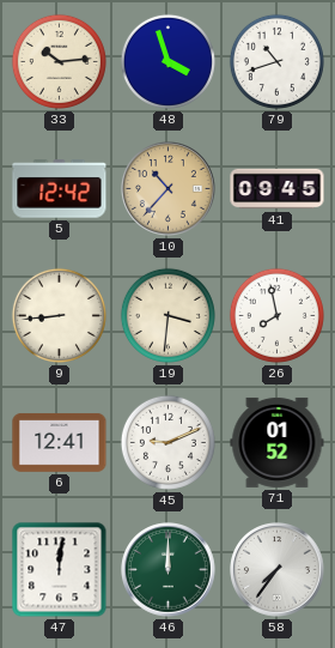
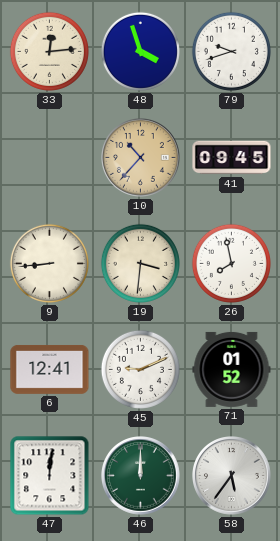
33: 10:14 -> 12:14 (49, 51)
79: 10:42 -> 9:42 (231, 51)
5: 12:42 -> none (60, 189)
58: 7:36 -> 5:36 (232, 476)
